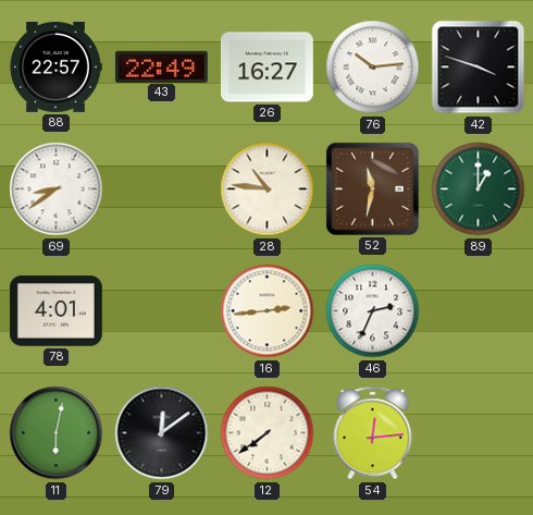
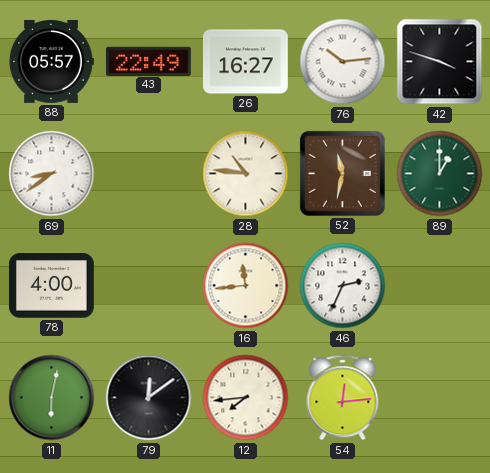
88: 22:57 -> 05:57 (51, 61)
78: 4:01 -> 4:00 (51, 286)
16: 2:44 -> 11:44 (246, 286)
12: 7:39 -> 7:44 (246, 398)
